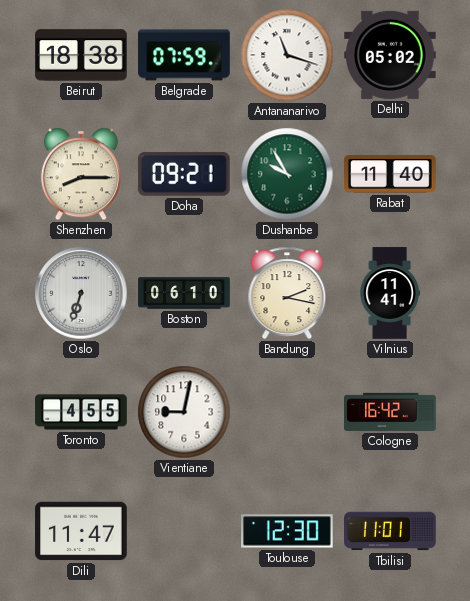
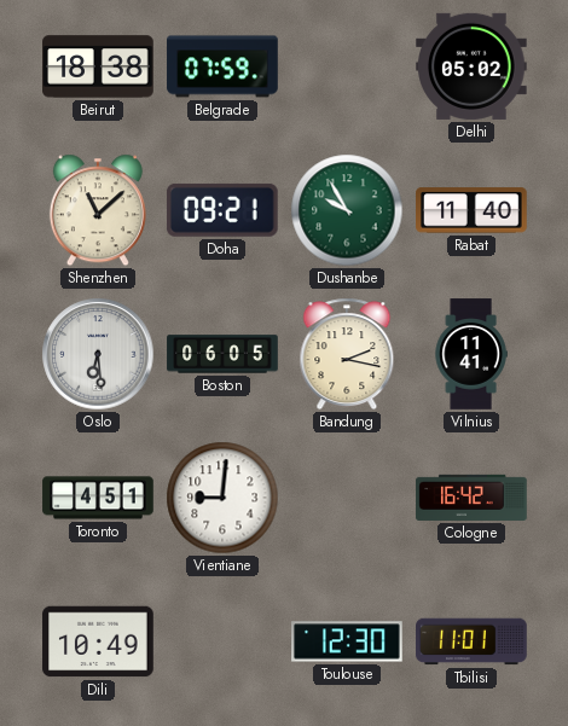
Antananarivo: 11:18 -> none (287, 55)
Shenzhen: 8:15 -> 11:08 (98, 210)
Oslo: 6:33 -> 6:29 (98, 354)
Boston: 06:10 -> 06:05 (222, 354)
Toronto: 4:55 -> 4:51 (98, 498)
Vientiane: 9:02 -> 9:01 (222, 498)
Dili: 11:47 -> 10:49 (98, 641)
